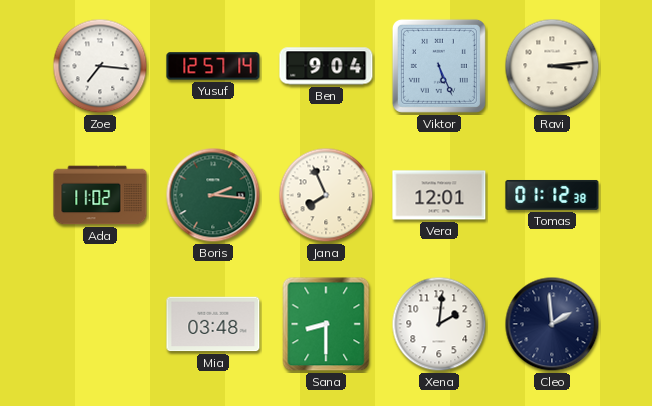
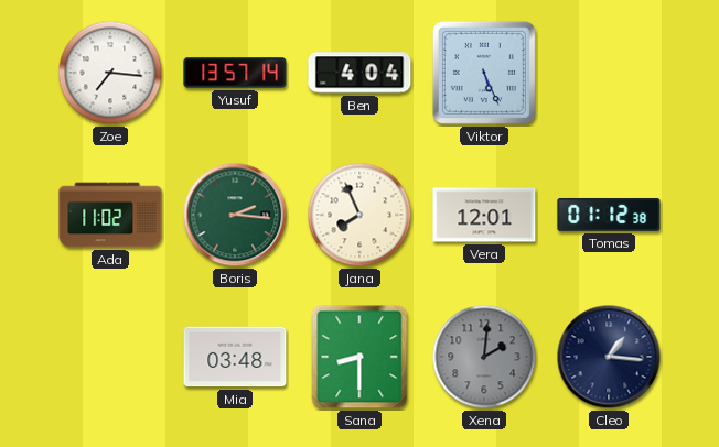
Yusuf: 12:57 -> 13:57 (235, 73)
Ben: 9:04 -> 4:04 (359, 73)
Ravi: 3:14 -> none (552, 66)
Xena dial: white -> grey (484, 357)
Cleo: 1:59 -> 1:16 (609, 357)
